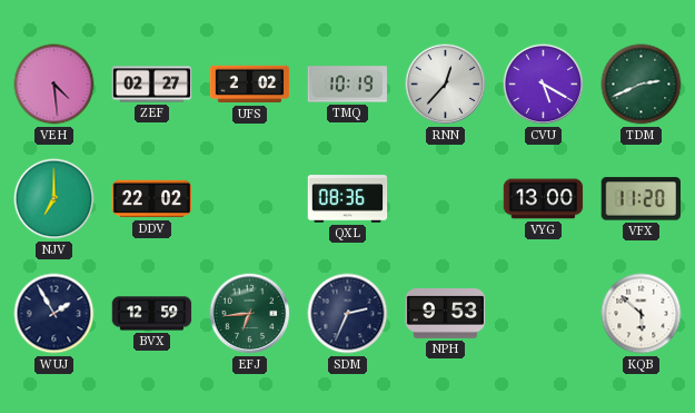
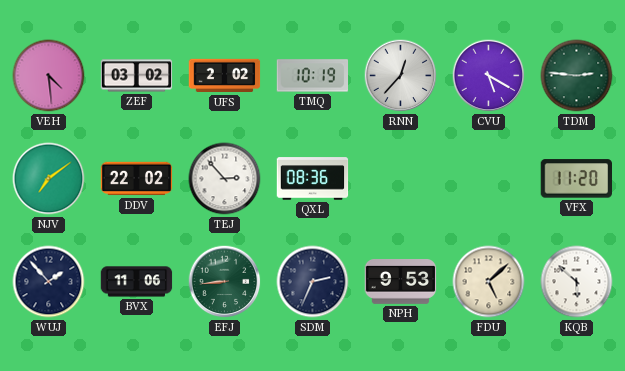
ZEF: 02:27 -> 03:02 (137, 76)
TDM: 2:41 -> 2:46 (577, 76)
NJV: 7:00 -> 7:09 (49, 179)
TEJ: none -> 2:53 (225, 179)
VYG: 13:00 -> none (544, 199)
WUJ: 1:55 -> 1:53 (49, 282)
BVX: 12:59 -> 11:06 (137, 282)
EFJ: 6:44 -> 8:44 (225, 282)
FDU: none -> 5:08 (489, 282)
